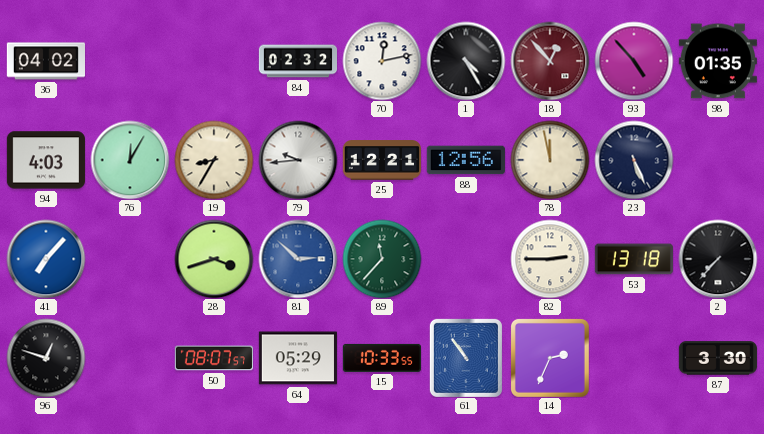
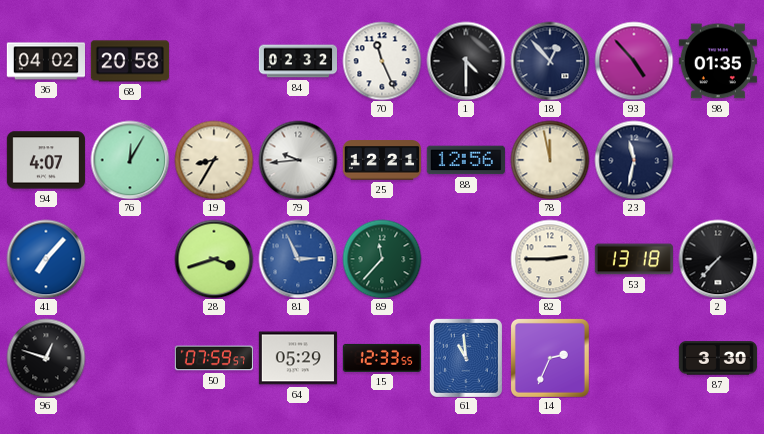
68: none -> 20:58 (130, 61)
70: 12:13 -> 11:26 (382, 61)
1: 4:25 -> 4:30 (466, 61)
18 dial: burgundy -> navy (550, 61)
94: 4:03 -> 4:07 (46, 160)
23: 5:26 -> 11:32 (634, 160)
81: 2:52 -> 2:56 (298, 259)
50: 08:07 -> 07:59 (213, 358)
15: 10:33 -> 12:33 (382, 358)
61: 10:54 -> 10:59 (466, 358)
